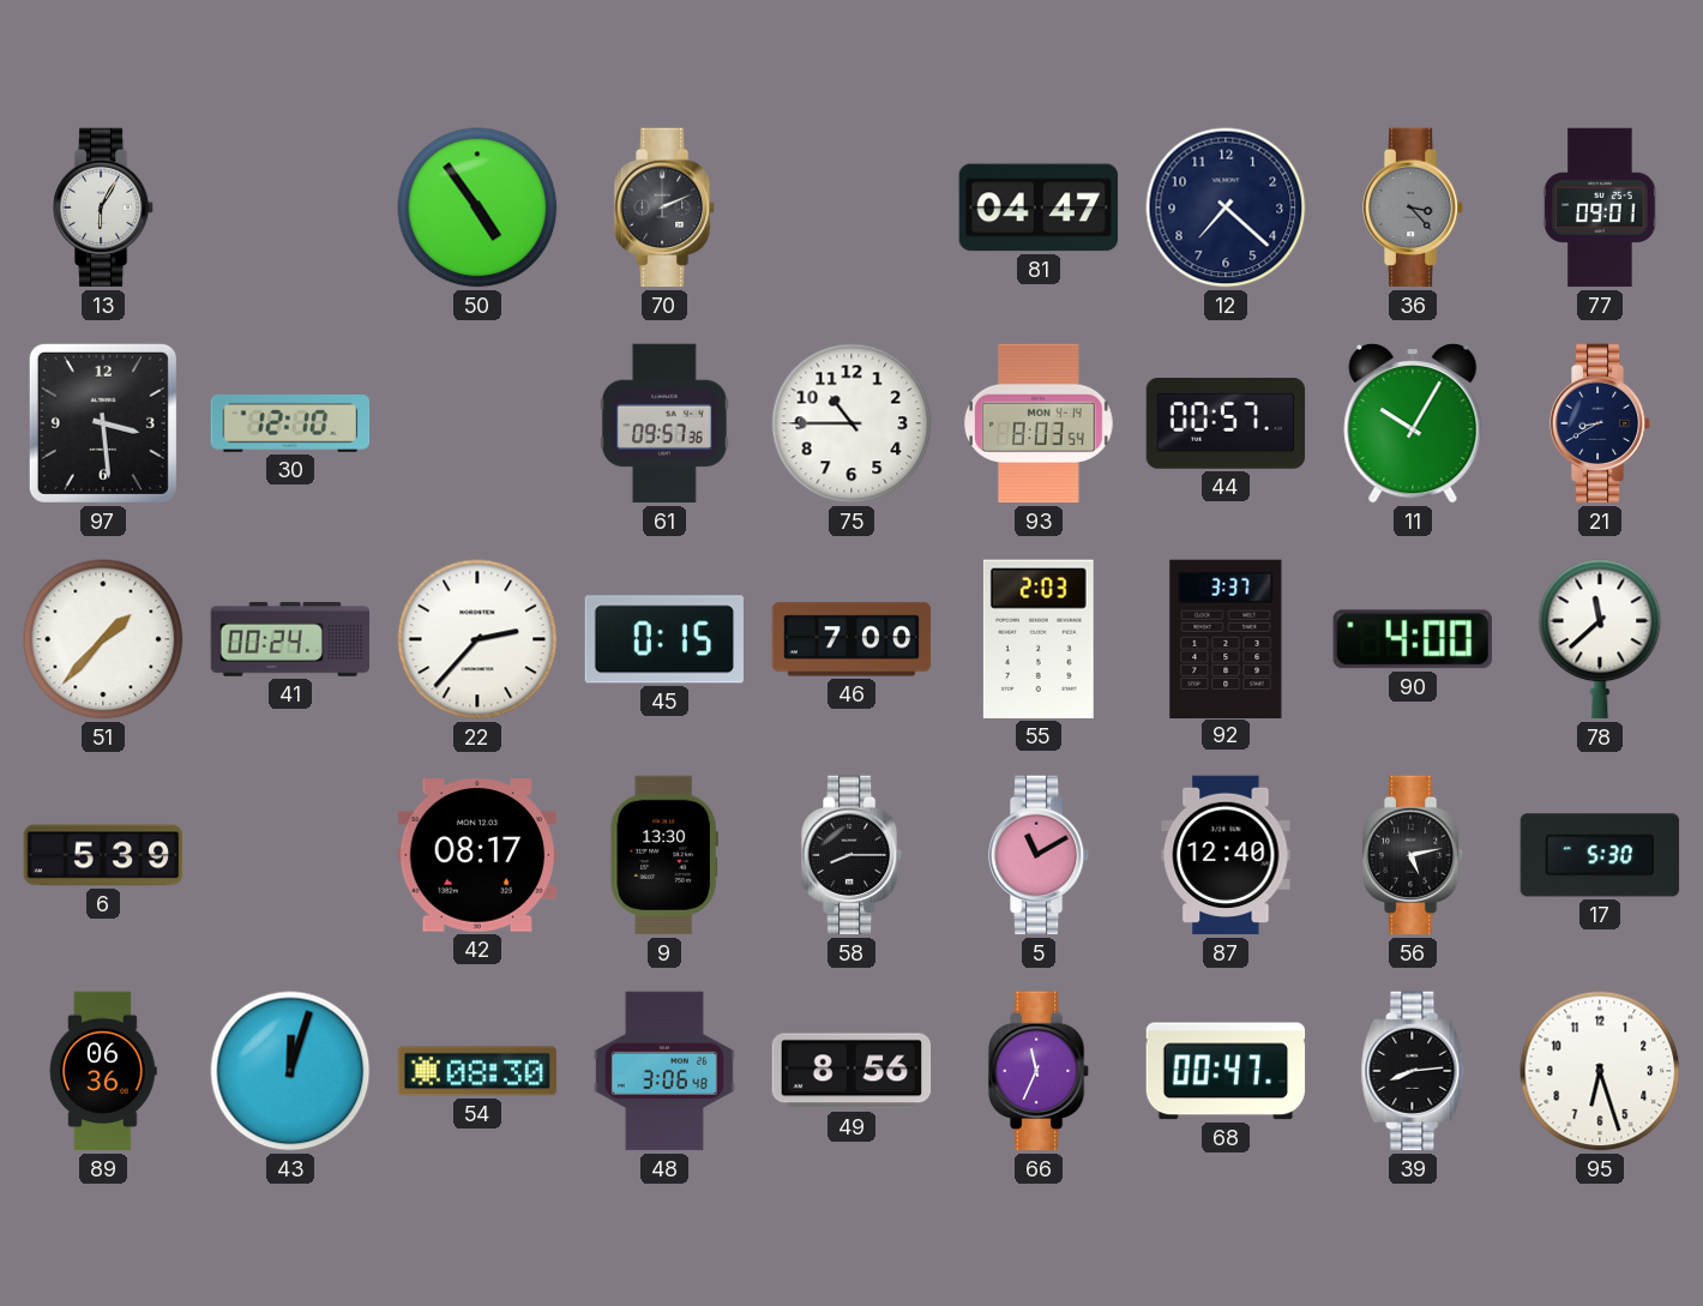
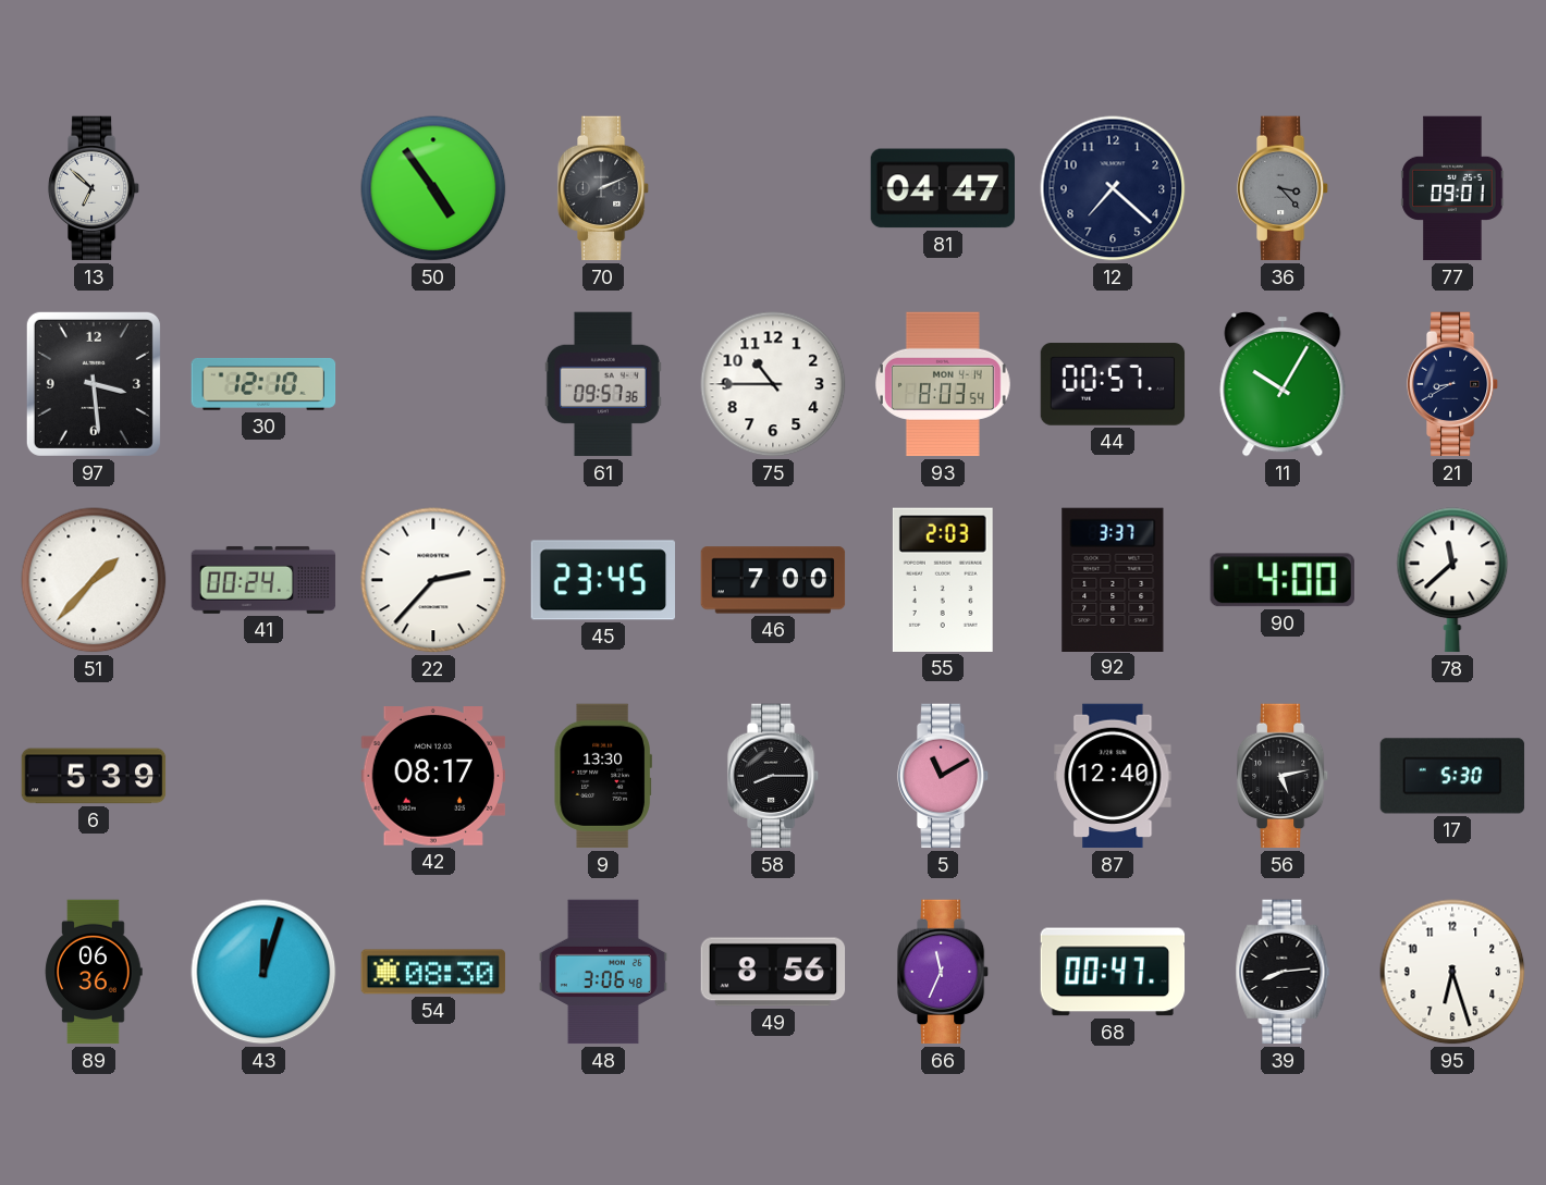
13: 6:05 -> 6:52 (94, 188)
45: 0:15 -> 23:45 (602, 580)
